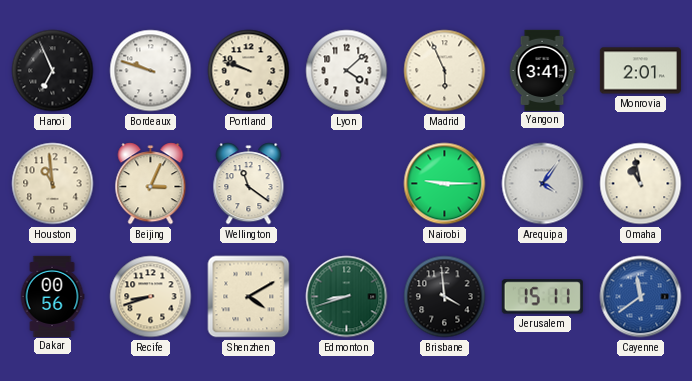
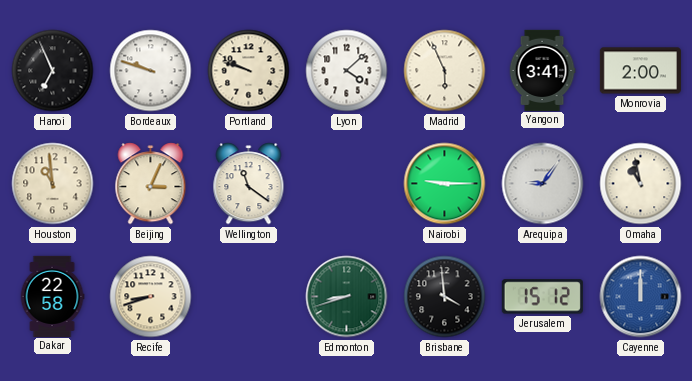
Monrovia: 2:01 -> 2:00 (640, 71)
Arequipa: 4:06 -> 9:06 (543, 184)
Dakar: 00:56 -> 22:58 (52, 296)
Shenzhen: 4:10 -> none (249, 297)
Jerusalem: 15:11 -> 15:12 (542, 297)
Cayenne: 11:39 -> 12:00 (641, 297)
